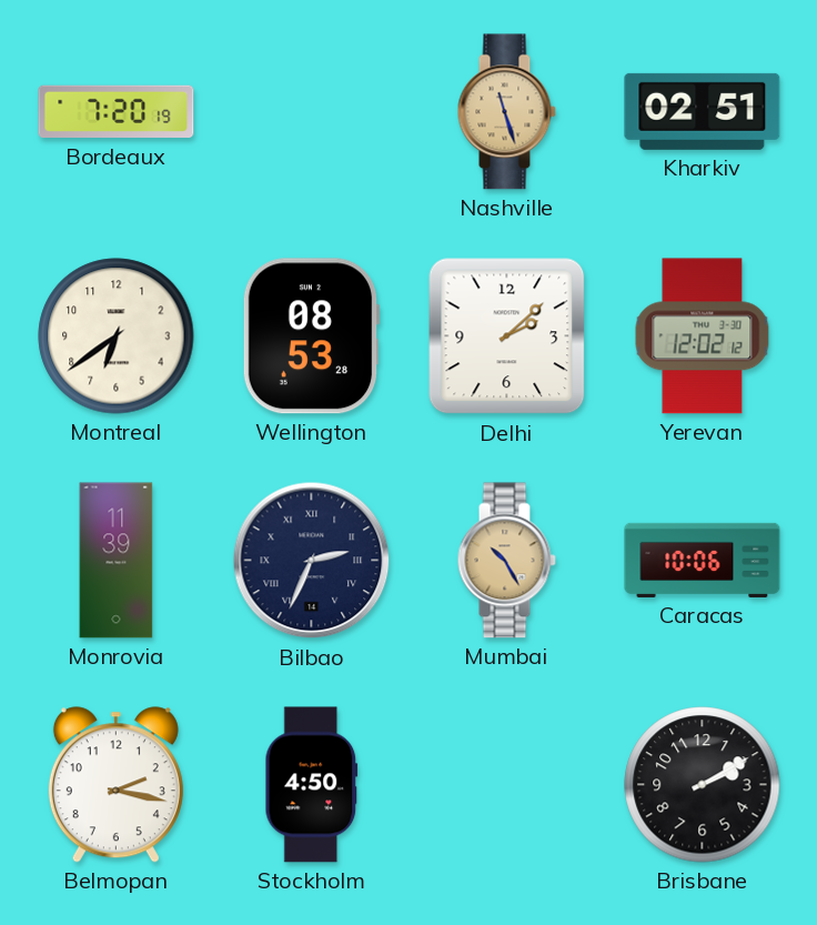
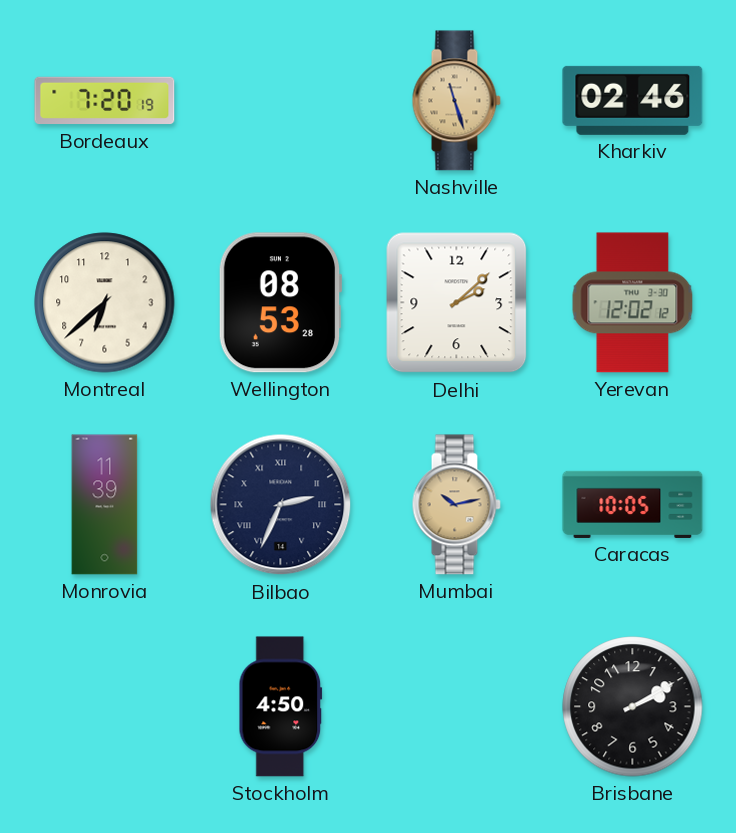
Kharkiv: 02:51 -> 02:46 (633, 100)
Montreal: 6:39 -> 6:38 (105, 303)
Mumbai: 10:25 -> 10:13 (456, 505)
Caracas: 10:06 -> 10:05 (633, 504)
Belmopan: 2:17 -> none (115, 785)
